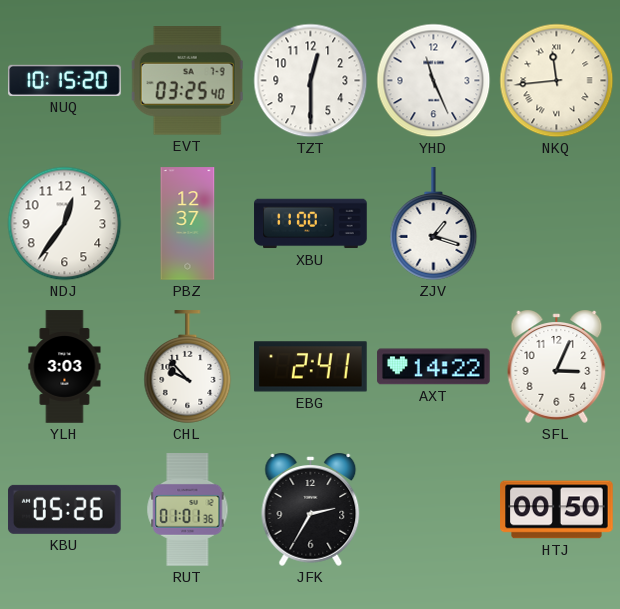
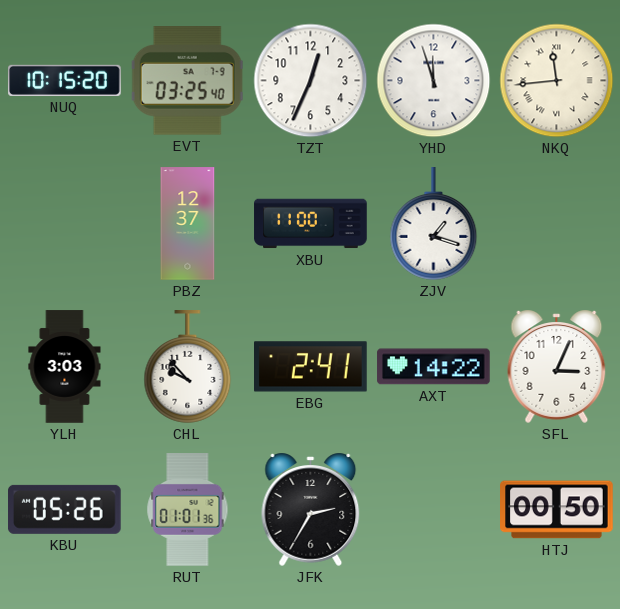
TZT: 12:30 -> 12:34 (311, 81)
YHD: 11:26 -> 11:57 (434, 81)
NDJ: 12:36 -> none (65, 224)
